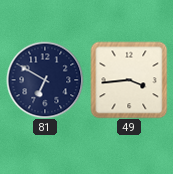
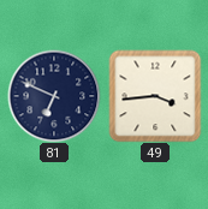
81: 6:50 -> 6:49 (54, 96)
